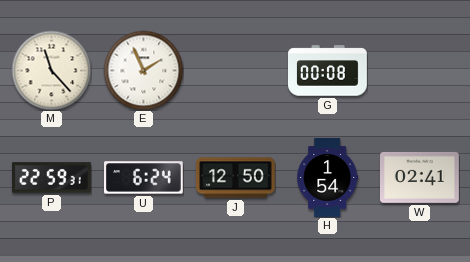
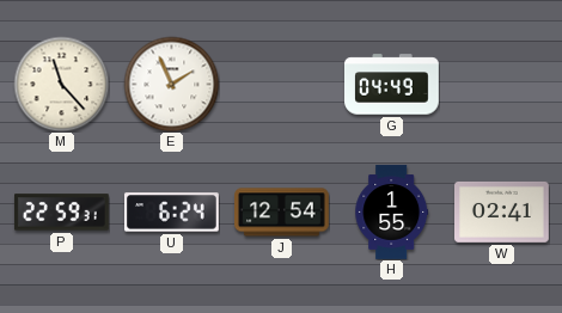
G: 00:08 -> 04:49 (392, 85)
J: 12:50 -> 12:54 (282, 213)
H: 1:54 -> 1:55 (392, 213)
